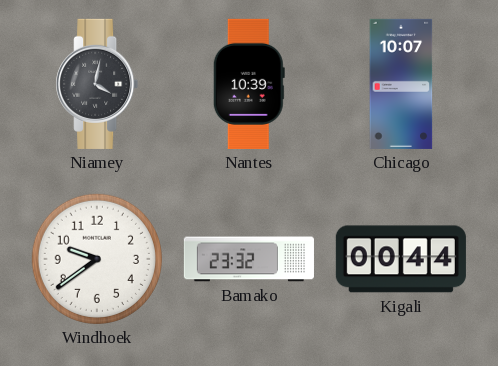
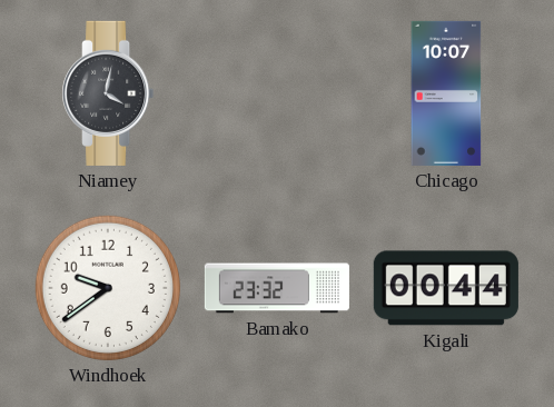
Nantes: 10:39 -> none (249, 84)
